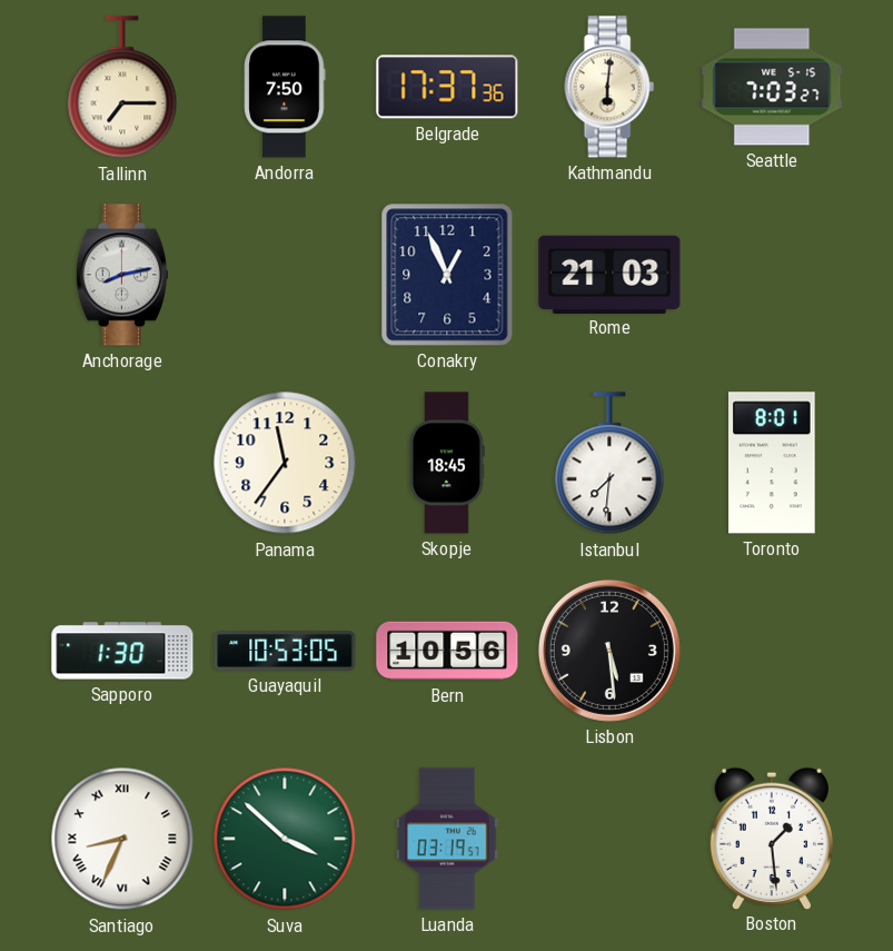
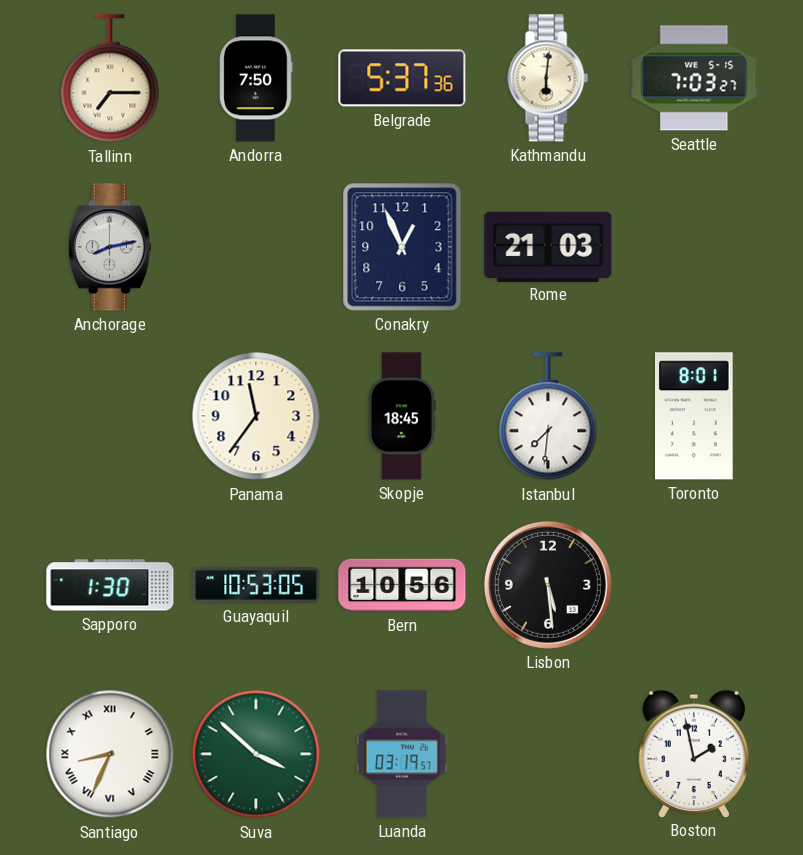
Belgrade: 17:37 -> 5:37 (402, 78)
Boston: 1:29 -> 1:58 (693, 753)
